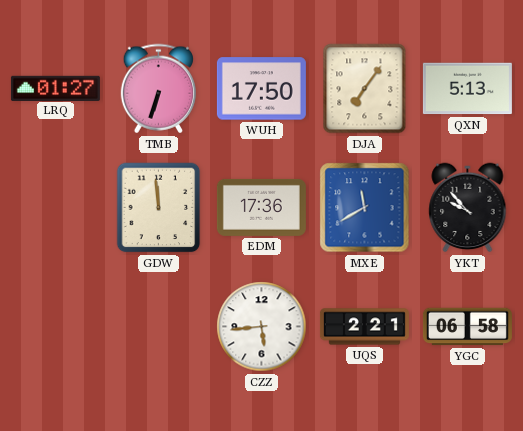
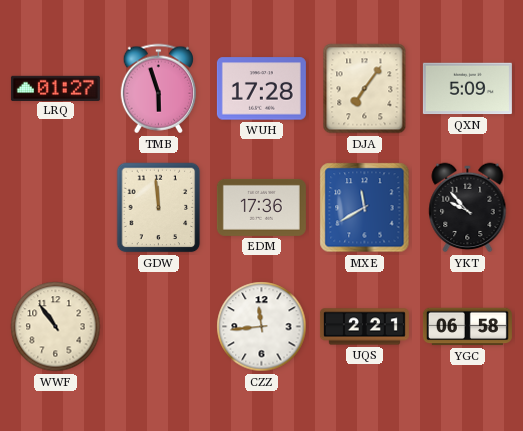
TMB: 6:33 -> 5:57 (158, 89)
WUH: 17:50 -> 17:28 (261, 89)
QXN: 5:13 -> 5:09 (467, 89)
WWF: none -> 10:54 (56, 327)
CZZ: 5:44 -> 11:44 (262, 327)
